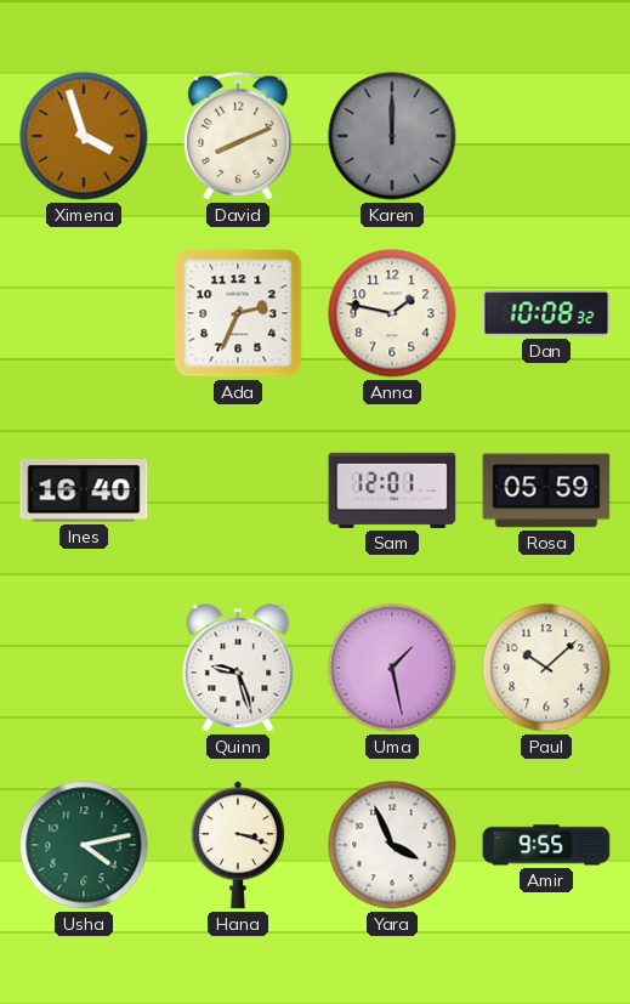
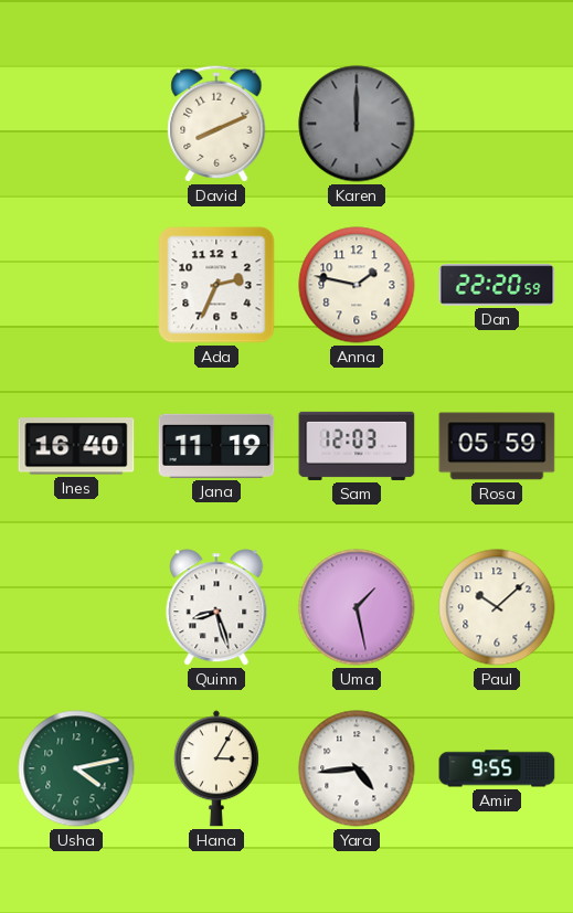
Ximena: 3:57 -> none (84, 136)
Dan: 10:08 -> 22:20 (497, 285)
Jana: none -> 11:19 (216, 446)
Sam: 12:01 -> 12:03 (357, 446)
Quinn: 9:27 -> 8:27 (216, 607)
Hana: 3:18 -> 3:05 (216, 768)
Yara: 3:56 -> 4:44 (357, 768)
